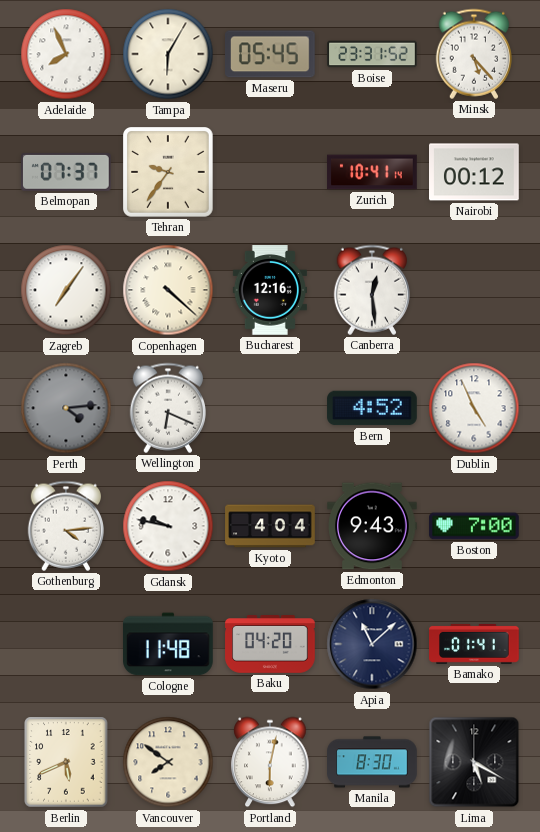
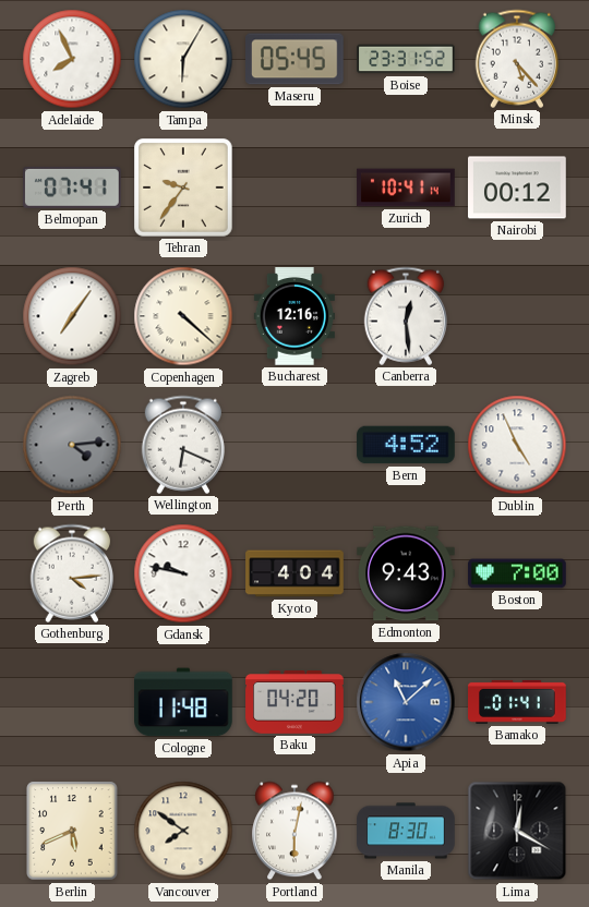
Belmopan: 07:37 -> 07:41 (73, 188)
Apia dial: navy -> blue (406, 702)
Lima: 5:20 -> 12:20 (517, 831)
